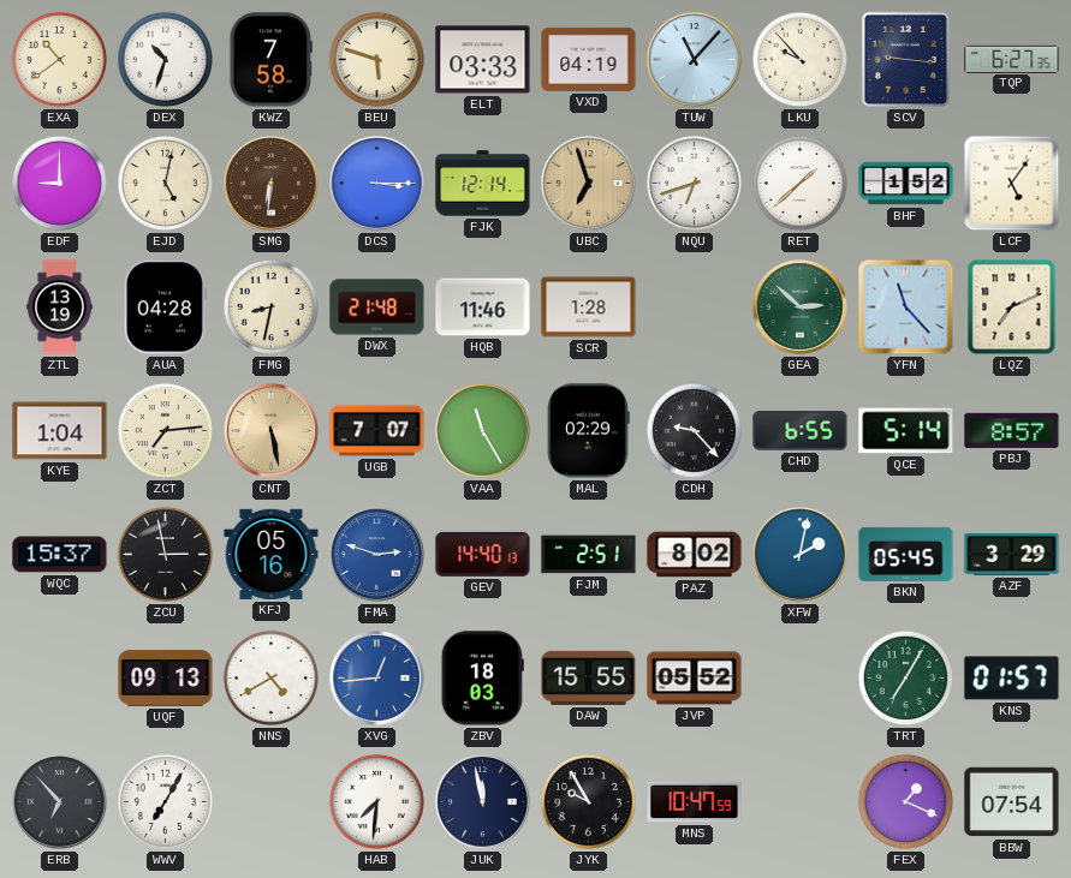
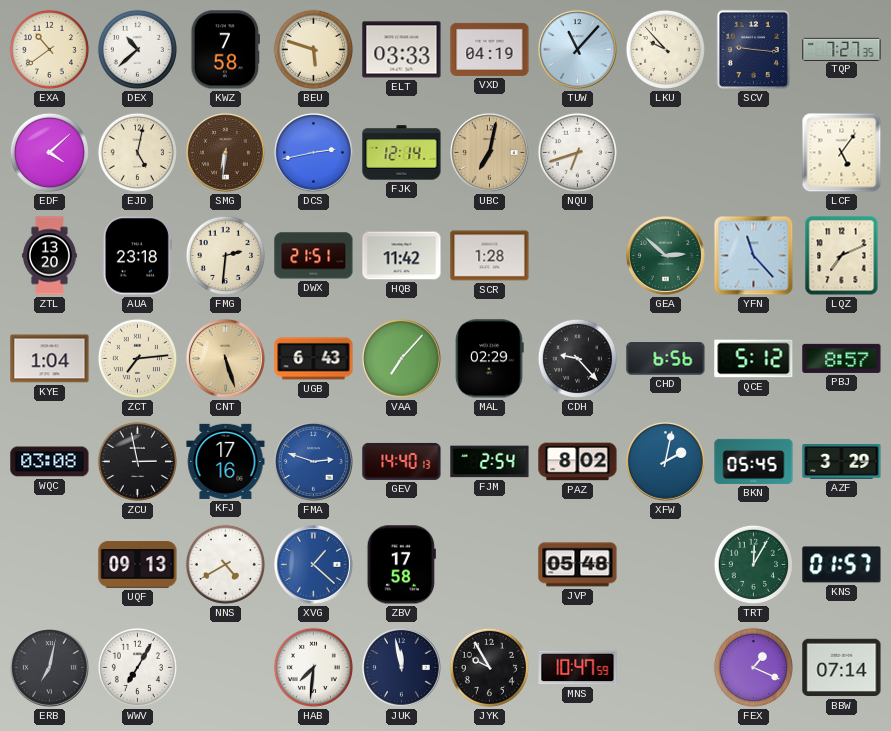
DEX: 10:33 -> 10:38 (137, 49)
TQP: 6:27 -> 7:27 (842, 49)
EDF: 9:00 -> 4:08 (49, 152)
DCS: 3:15 -> 2:43 (314, 153)
UBC: 6:57 -> 7:02 (490, 153)
RET: 1:38 -> none (799, 183)
BHF: 1:52 -> none (906, 184)
ZTL: 13:19 -> 13:20 (50, 256)
AUA: 04:28 -> 23:18 (137, 256)
FMG: 8:32 -> 2:31 (225, 255)
DWX: 21:48 -> 21:51 (314, 256)
HQB: 11:46 -> 11:42 (402, 256)
CNT: 5:28 -> 5:27 (226, 359)
UGB: 7:07 -> 6:43 (314, 359)
VAA: 11:25 -> 7:07 (402, 359)
CHD: 6:55 -> 6:56 (666, 359)
QCE: 5:14 -> 5:12 (754, 359)
WQC: 15:37 -> 03:08 (50, 462)
KFJ: 05:16 -> 17:16 (226, 461)
FJM: 2:51 -> 2:54 (490, 462)
XVG: 12:44 -> 1:22 (314, 565)
ZBV: 18:03 -> 17:58 (401, 565)
DAW: 15:55 -> none (589, 677)
JVP: 05:52 -> 05:48 (578, 565)
TRT: 7:05 -> 12:05 (753, 564)
ERB: 6:53 -> 7:02 (50, 668)
BBW: 07:54 -> 07:14 (842, 668)
